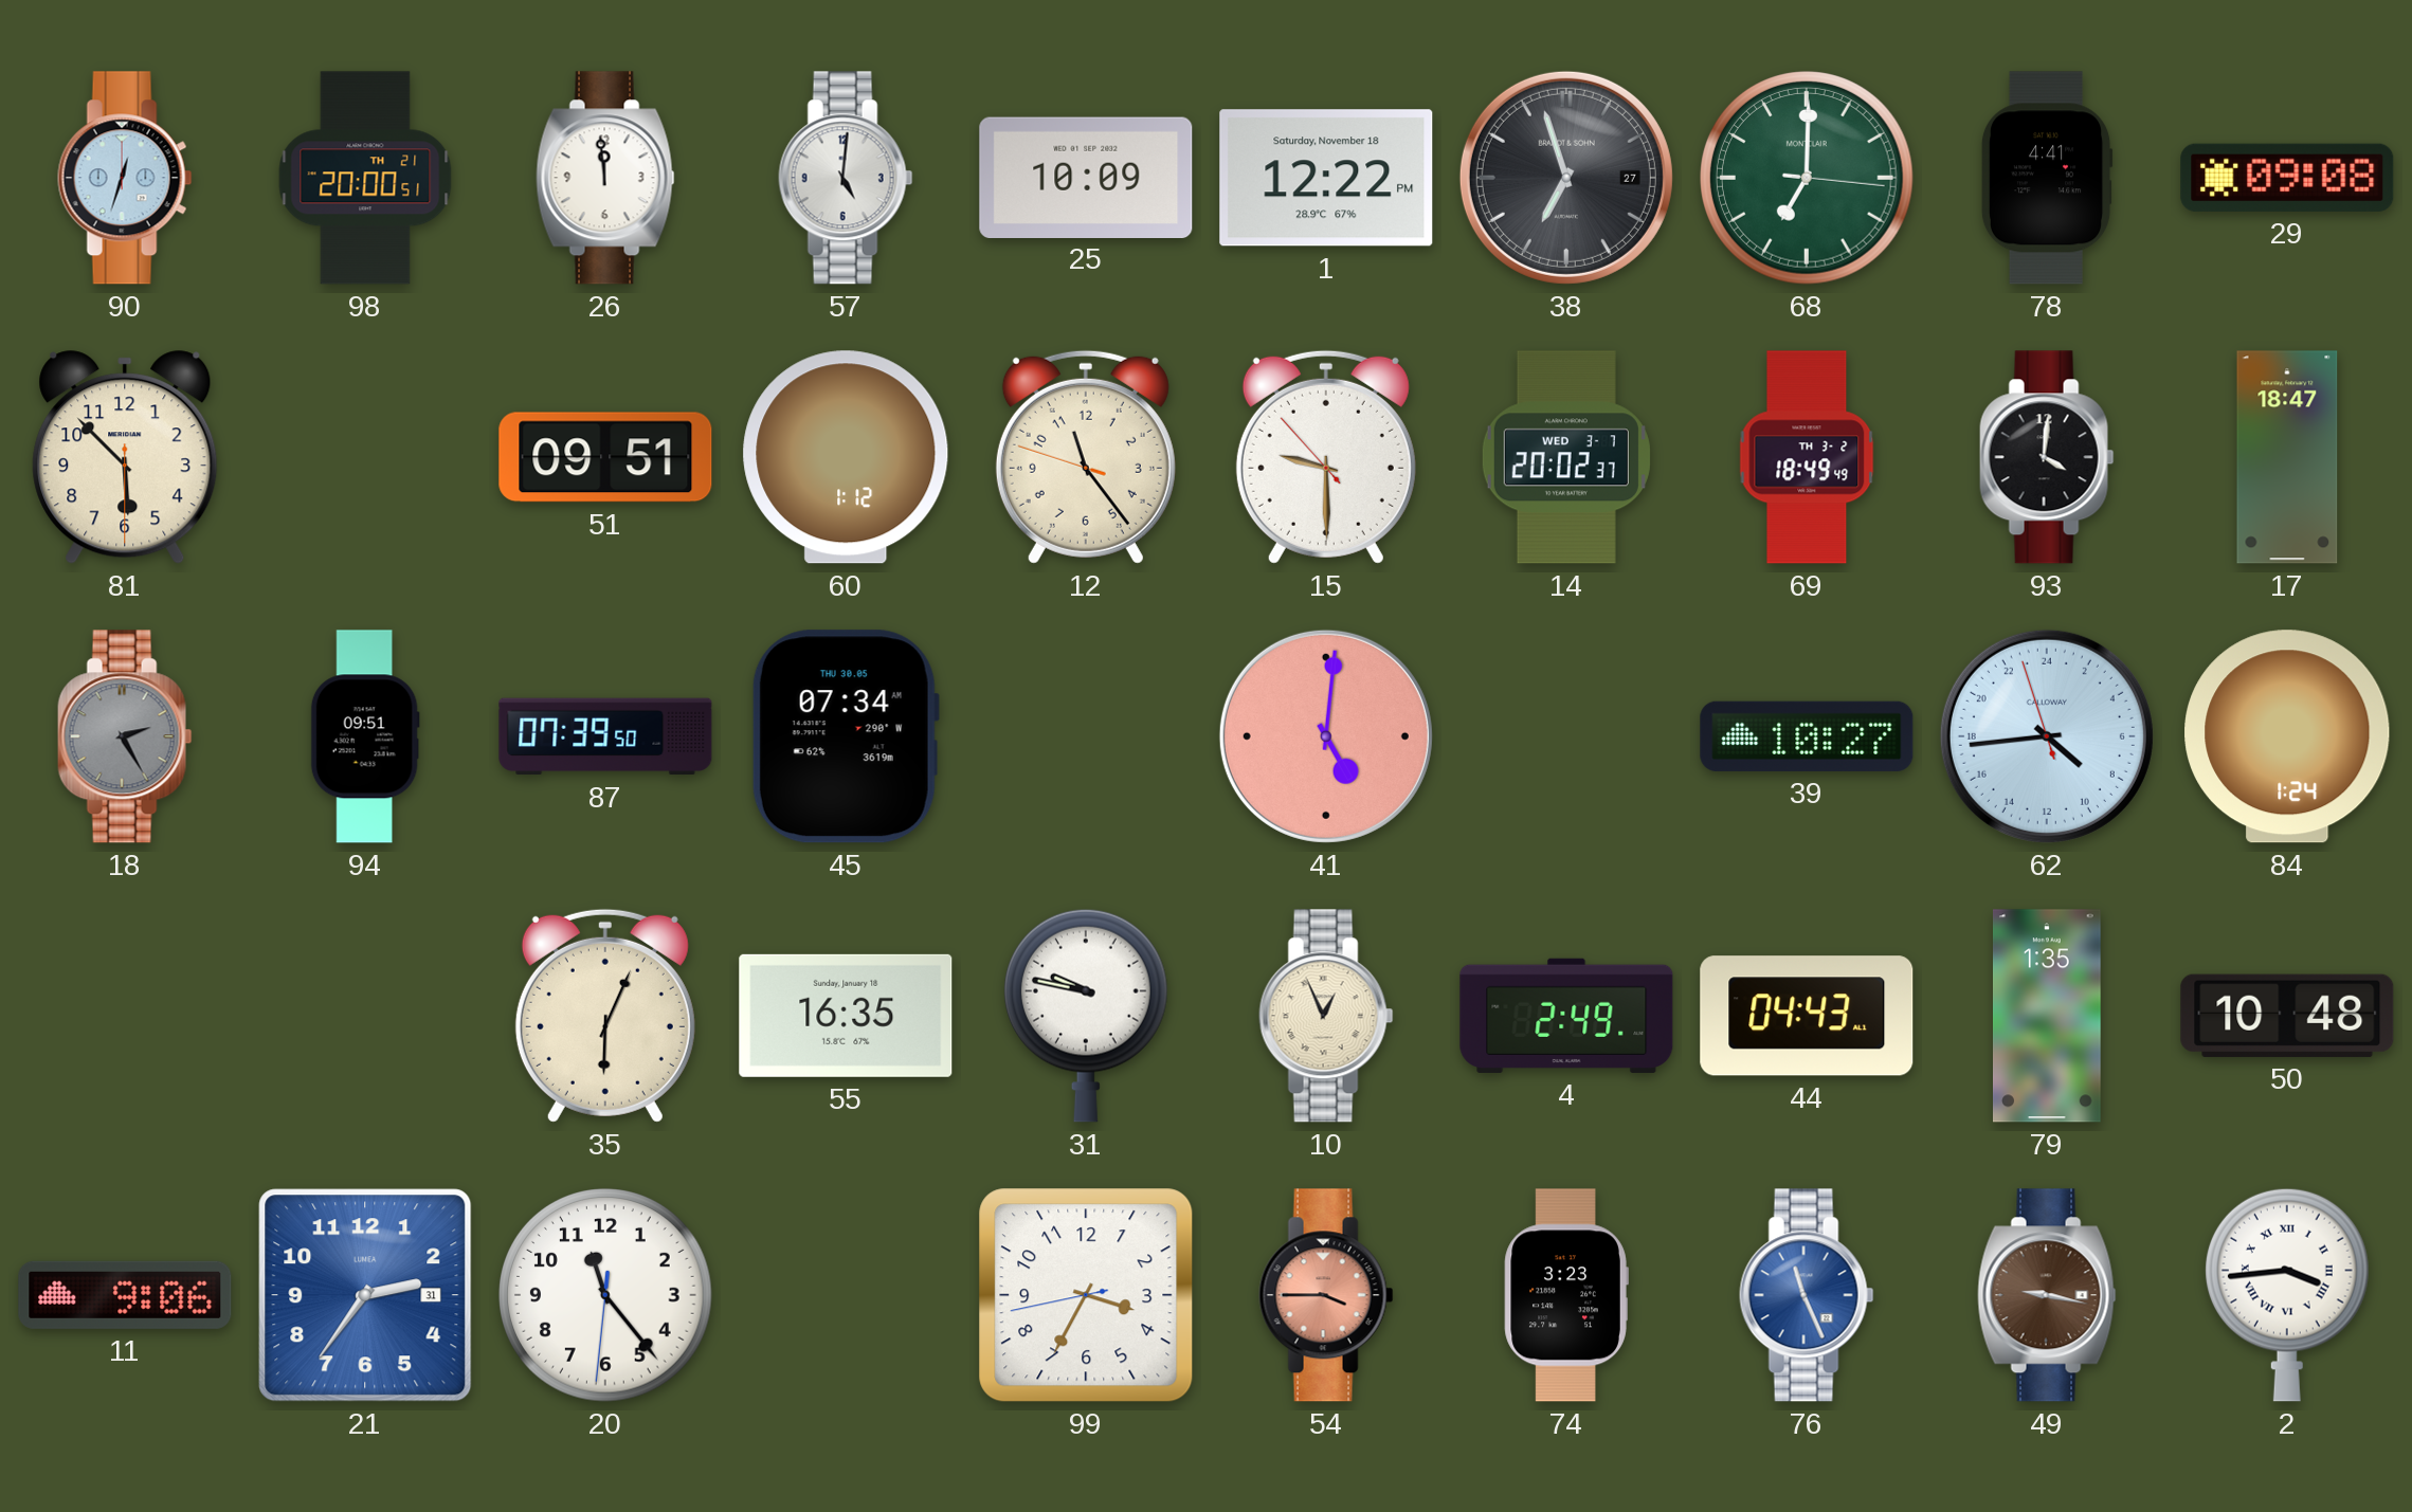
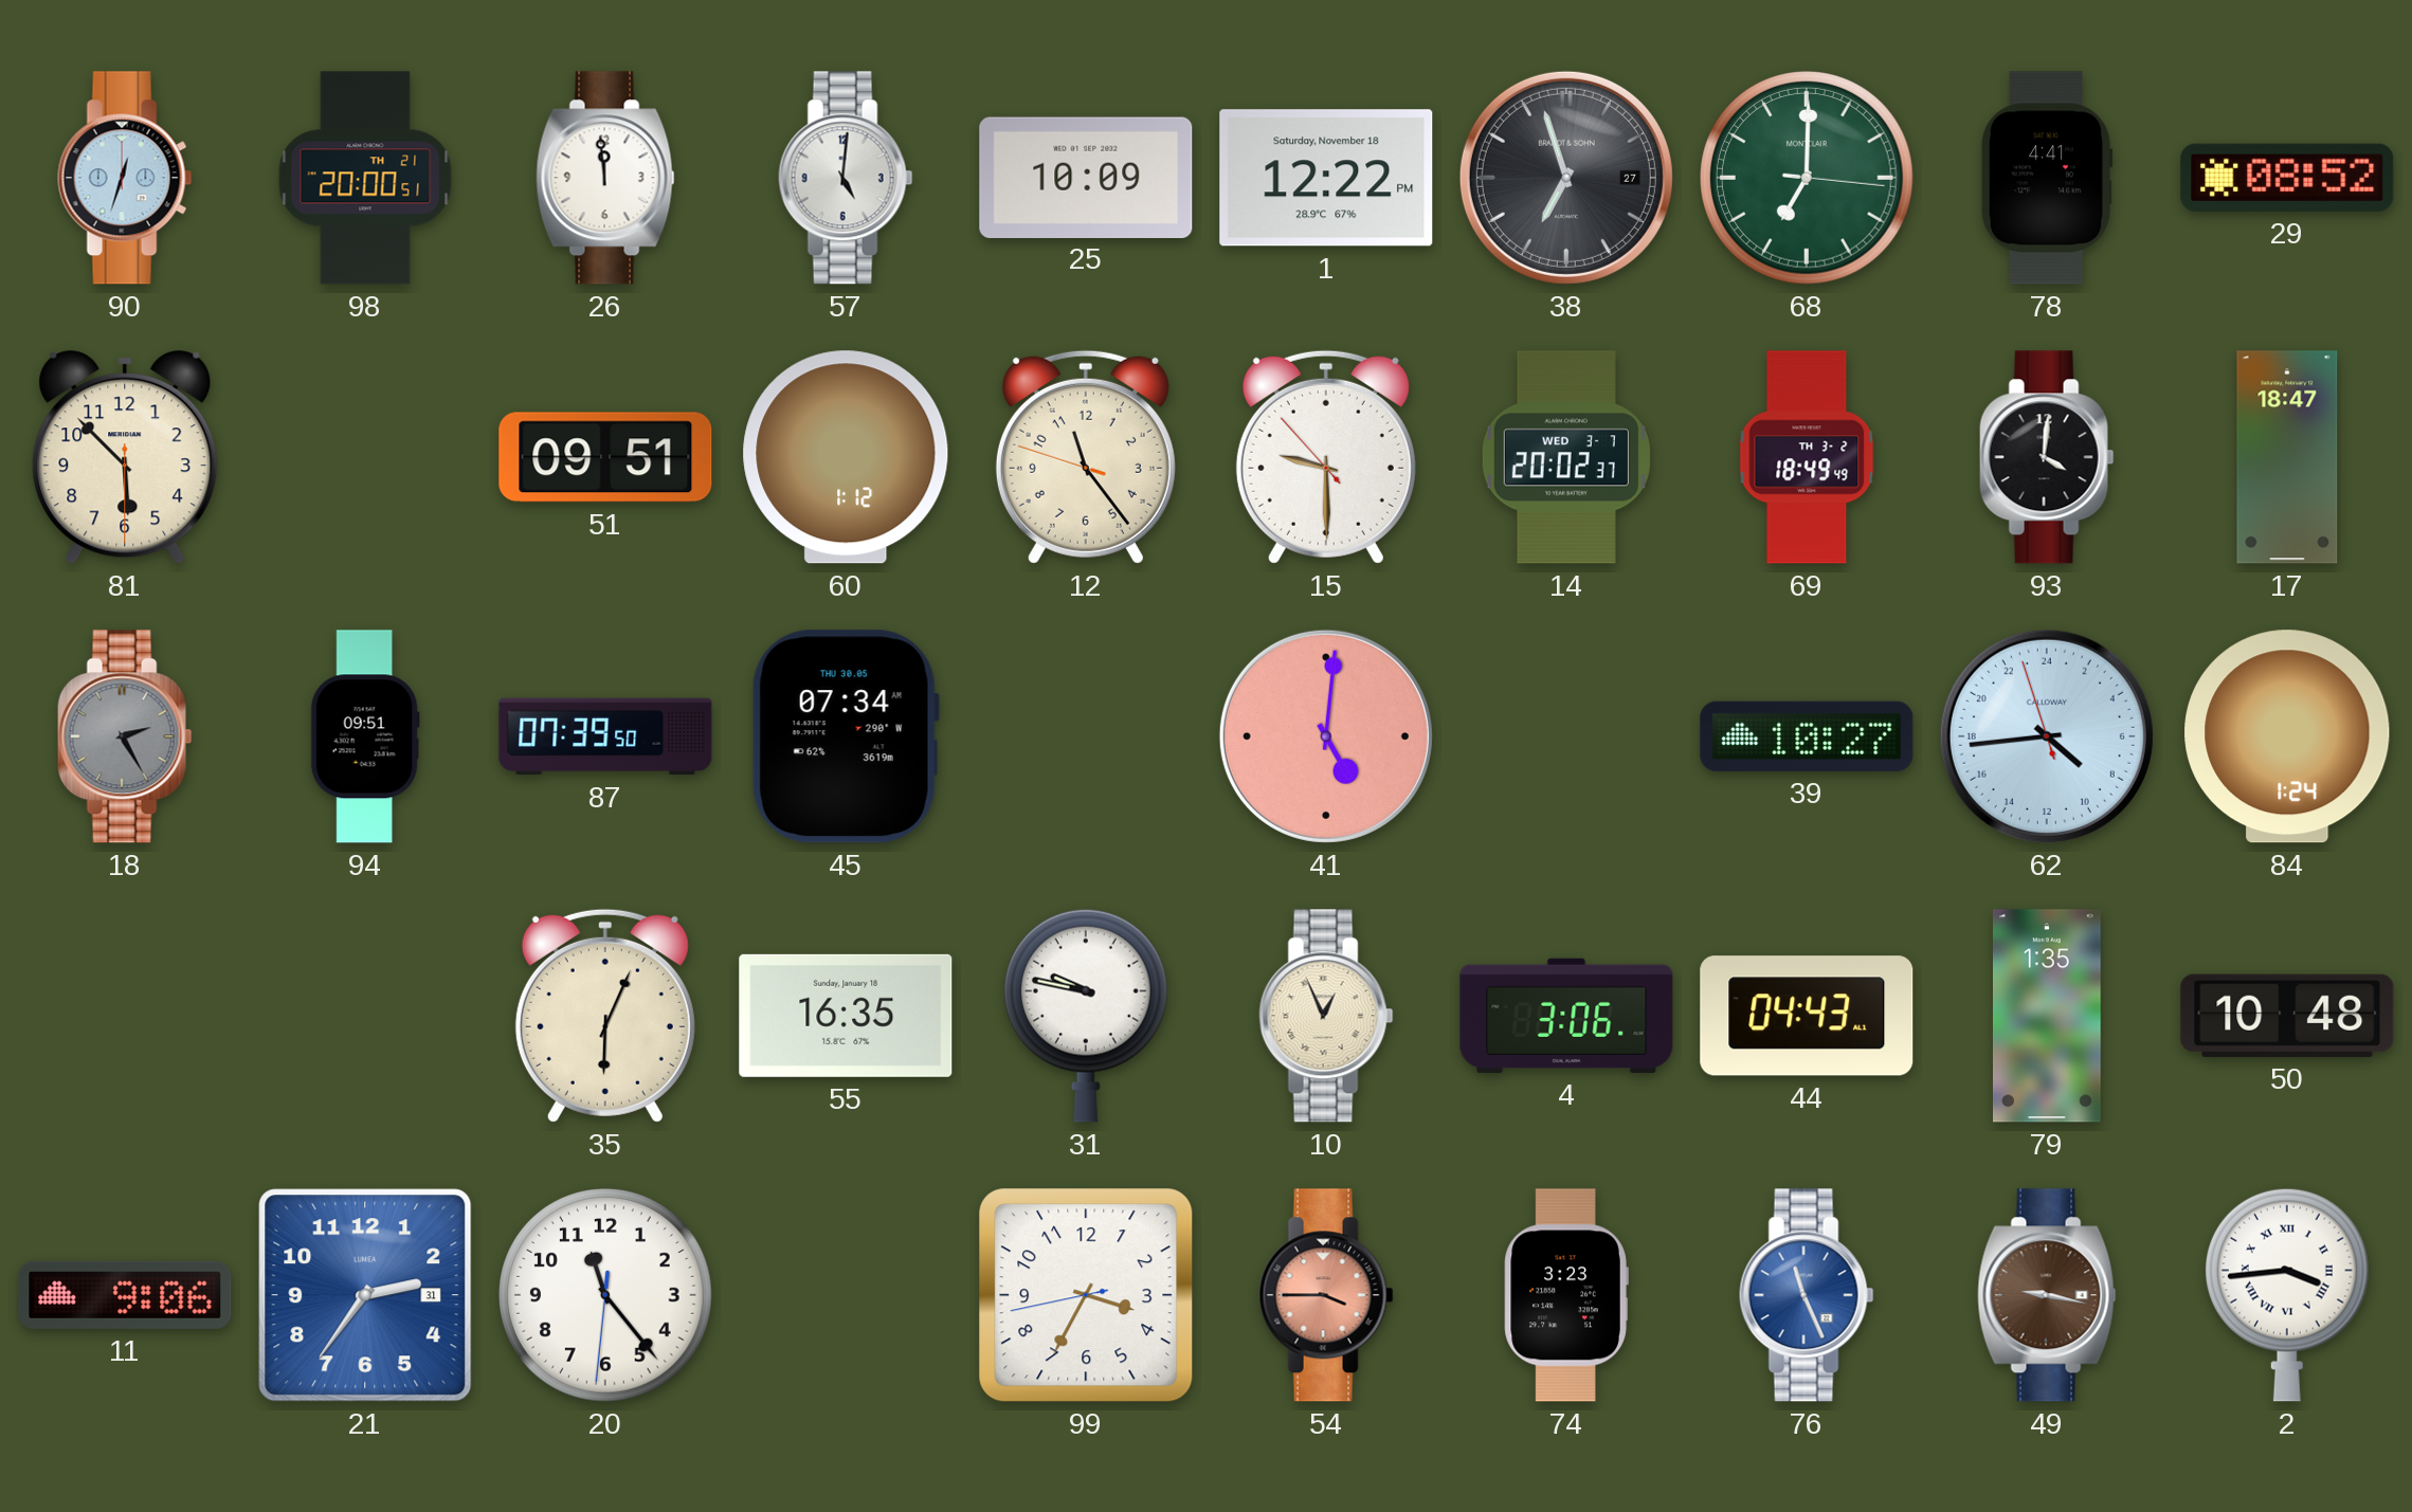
29: 09:08 -> 08:52 (2287, 178)
4: 2:49 -> 3:06 (1566, 1016)
